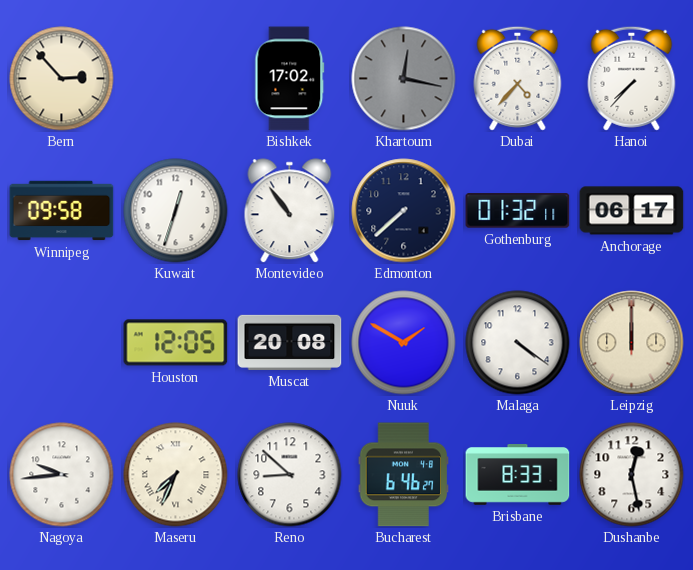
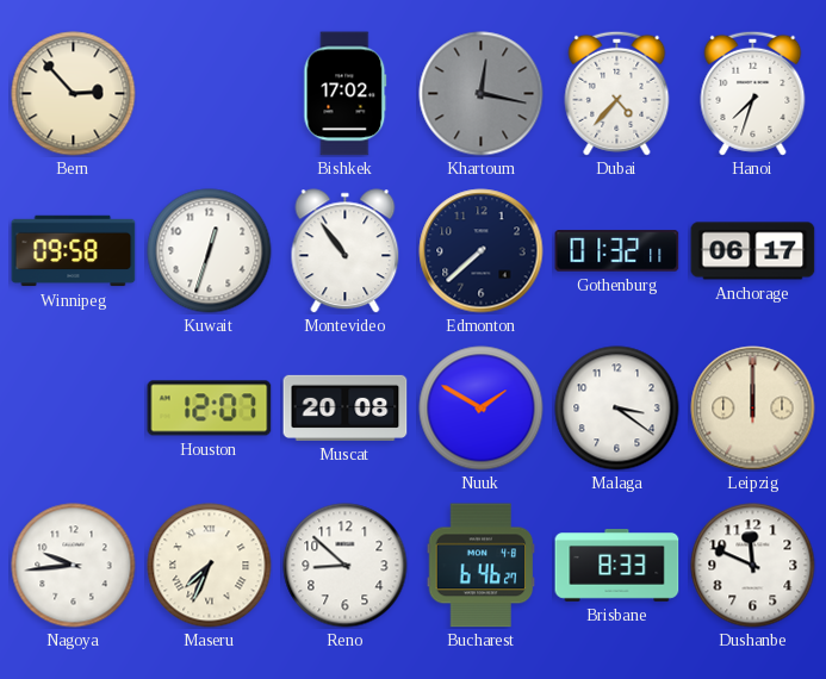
Hanoi: 7:37 -> 7:33 (753, 93)
Houston: 12:05 -> 12:07 (210, 409)
Malaga: 4:21 -> 3:21 (617, 409)
Dushanbe: 12:28 -> 11:49 (753, 566)
